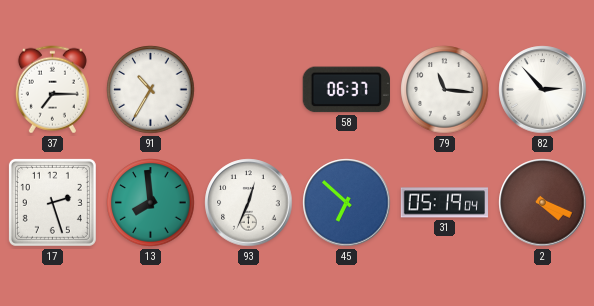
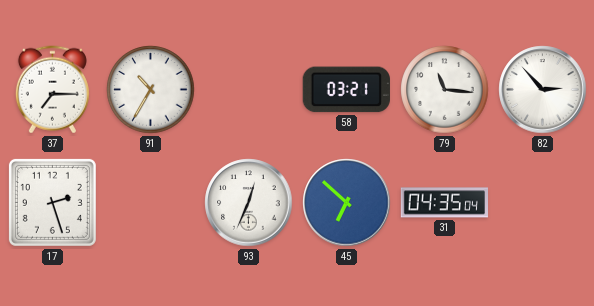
58: 06:37 -> 03:21 (346, 90)
13: 7:59 -> none (151, 203)
31: 05:19 -> 04:35 (445, 203)
2: 4:19 -> none (543, 203)
